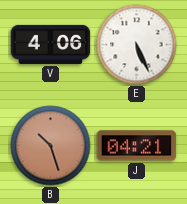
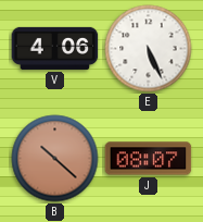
B: 10:27 -> 10:22 (55, 159)
J: 04:21 -> 08:07 (149, 159)
